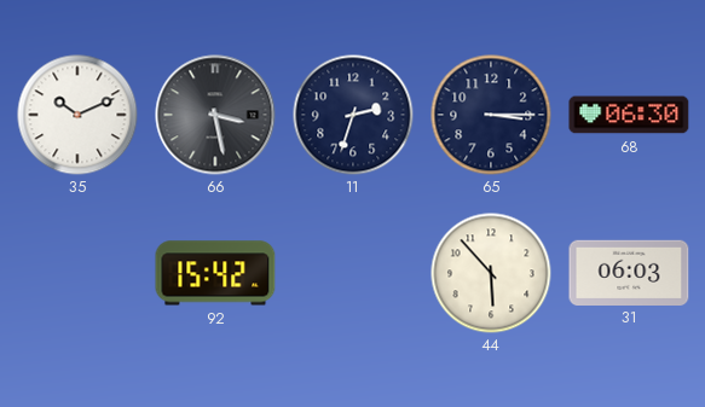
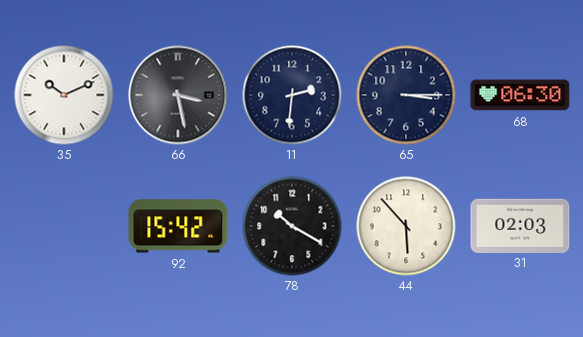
11: 2:33 -> 2:31 (292, 95)
78: none -> 10:20 (292, 226)
31: 06:03 -> 02:03 (520, 225)
